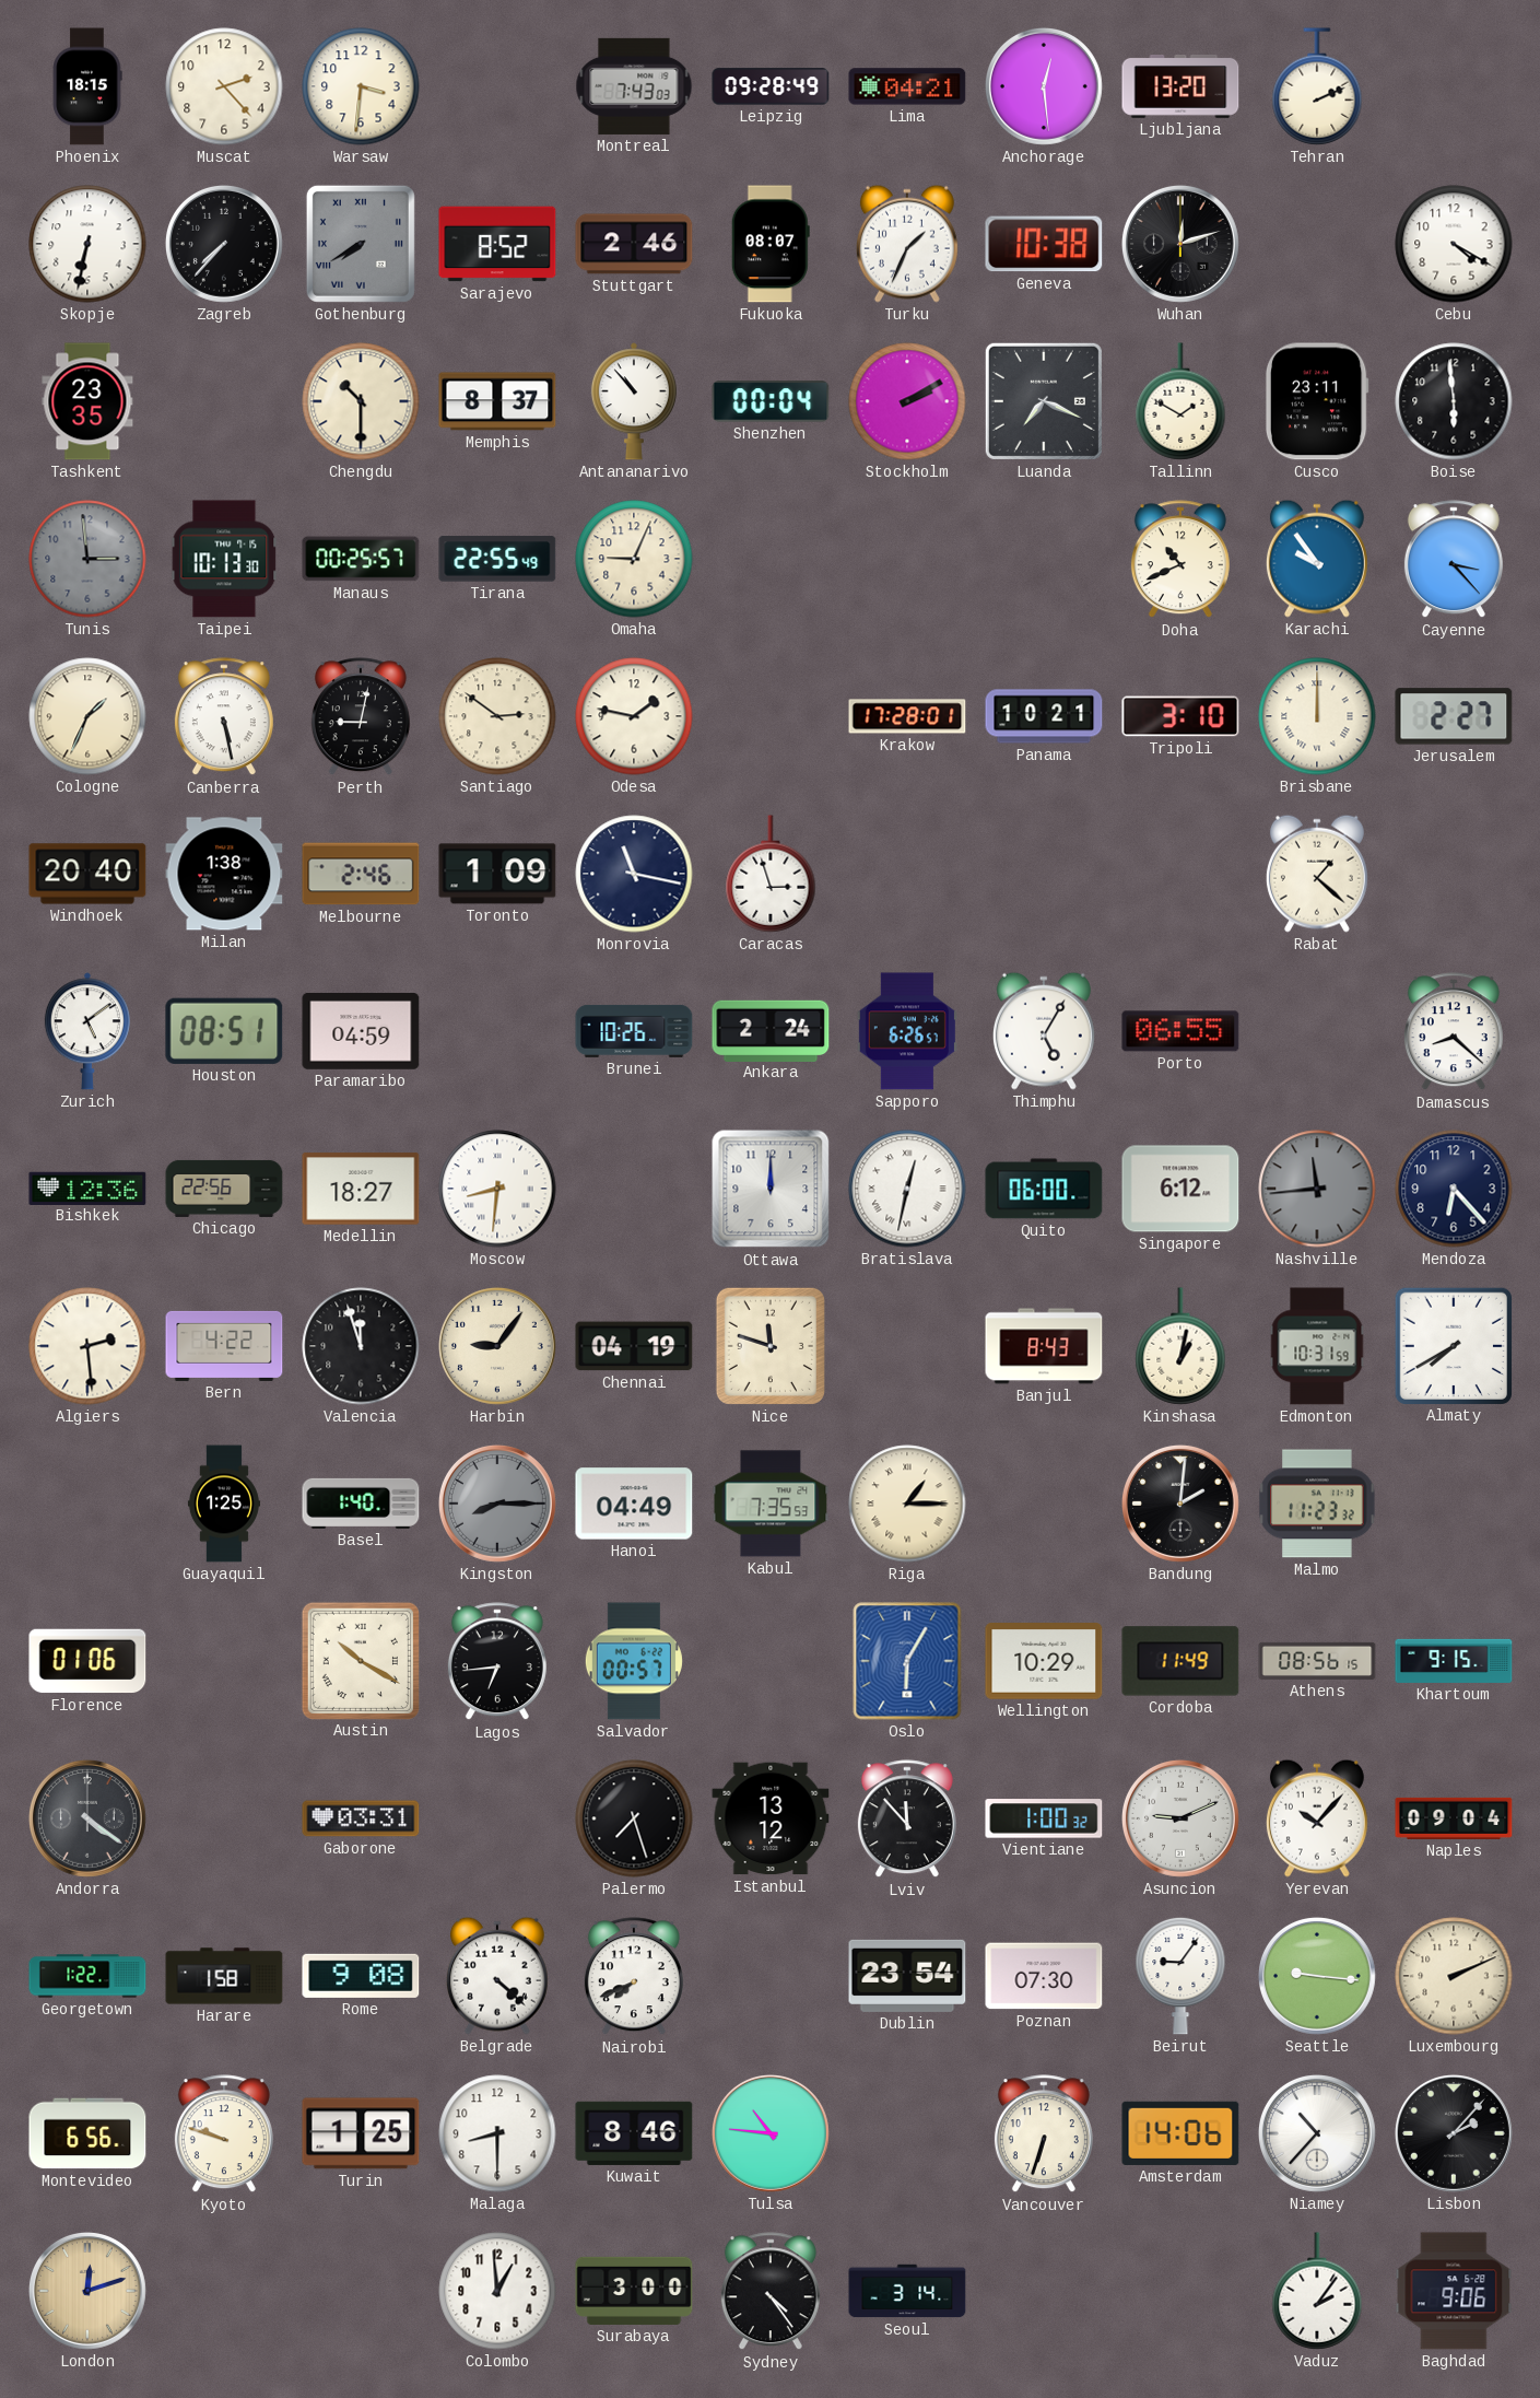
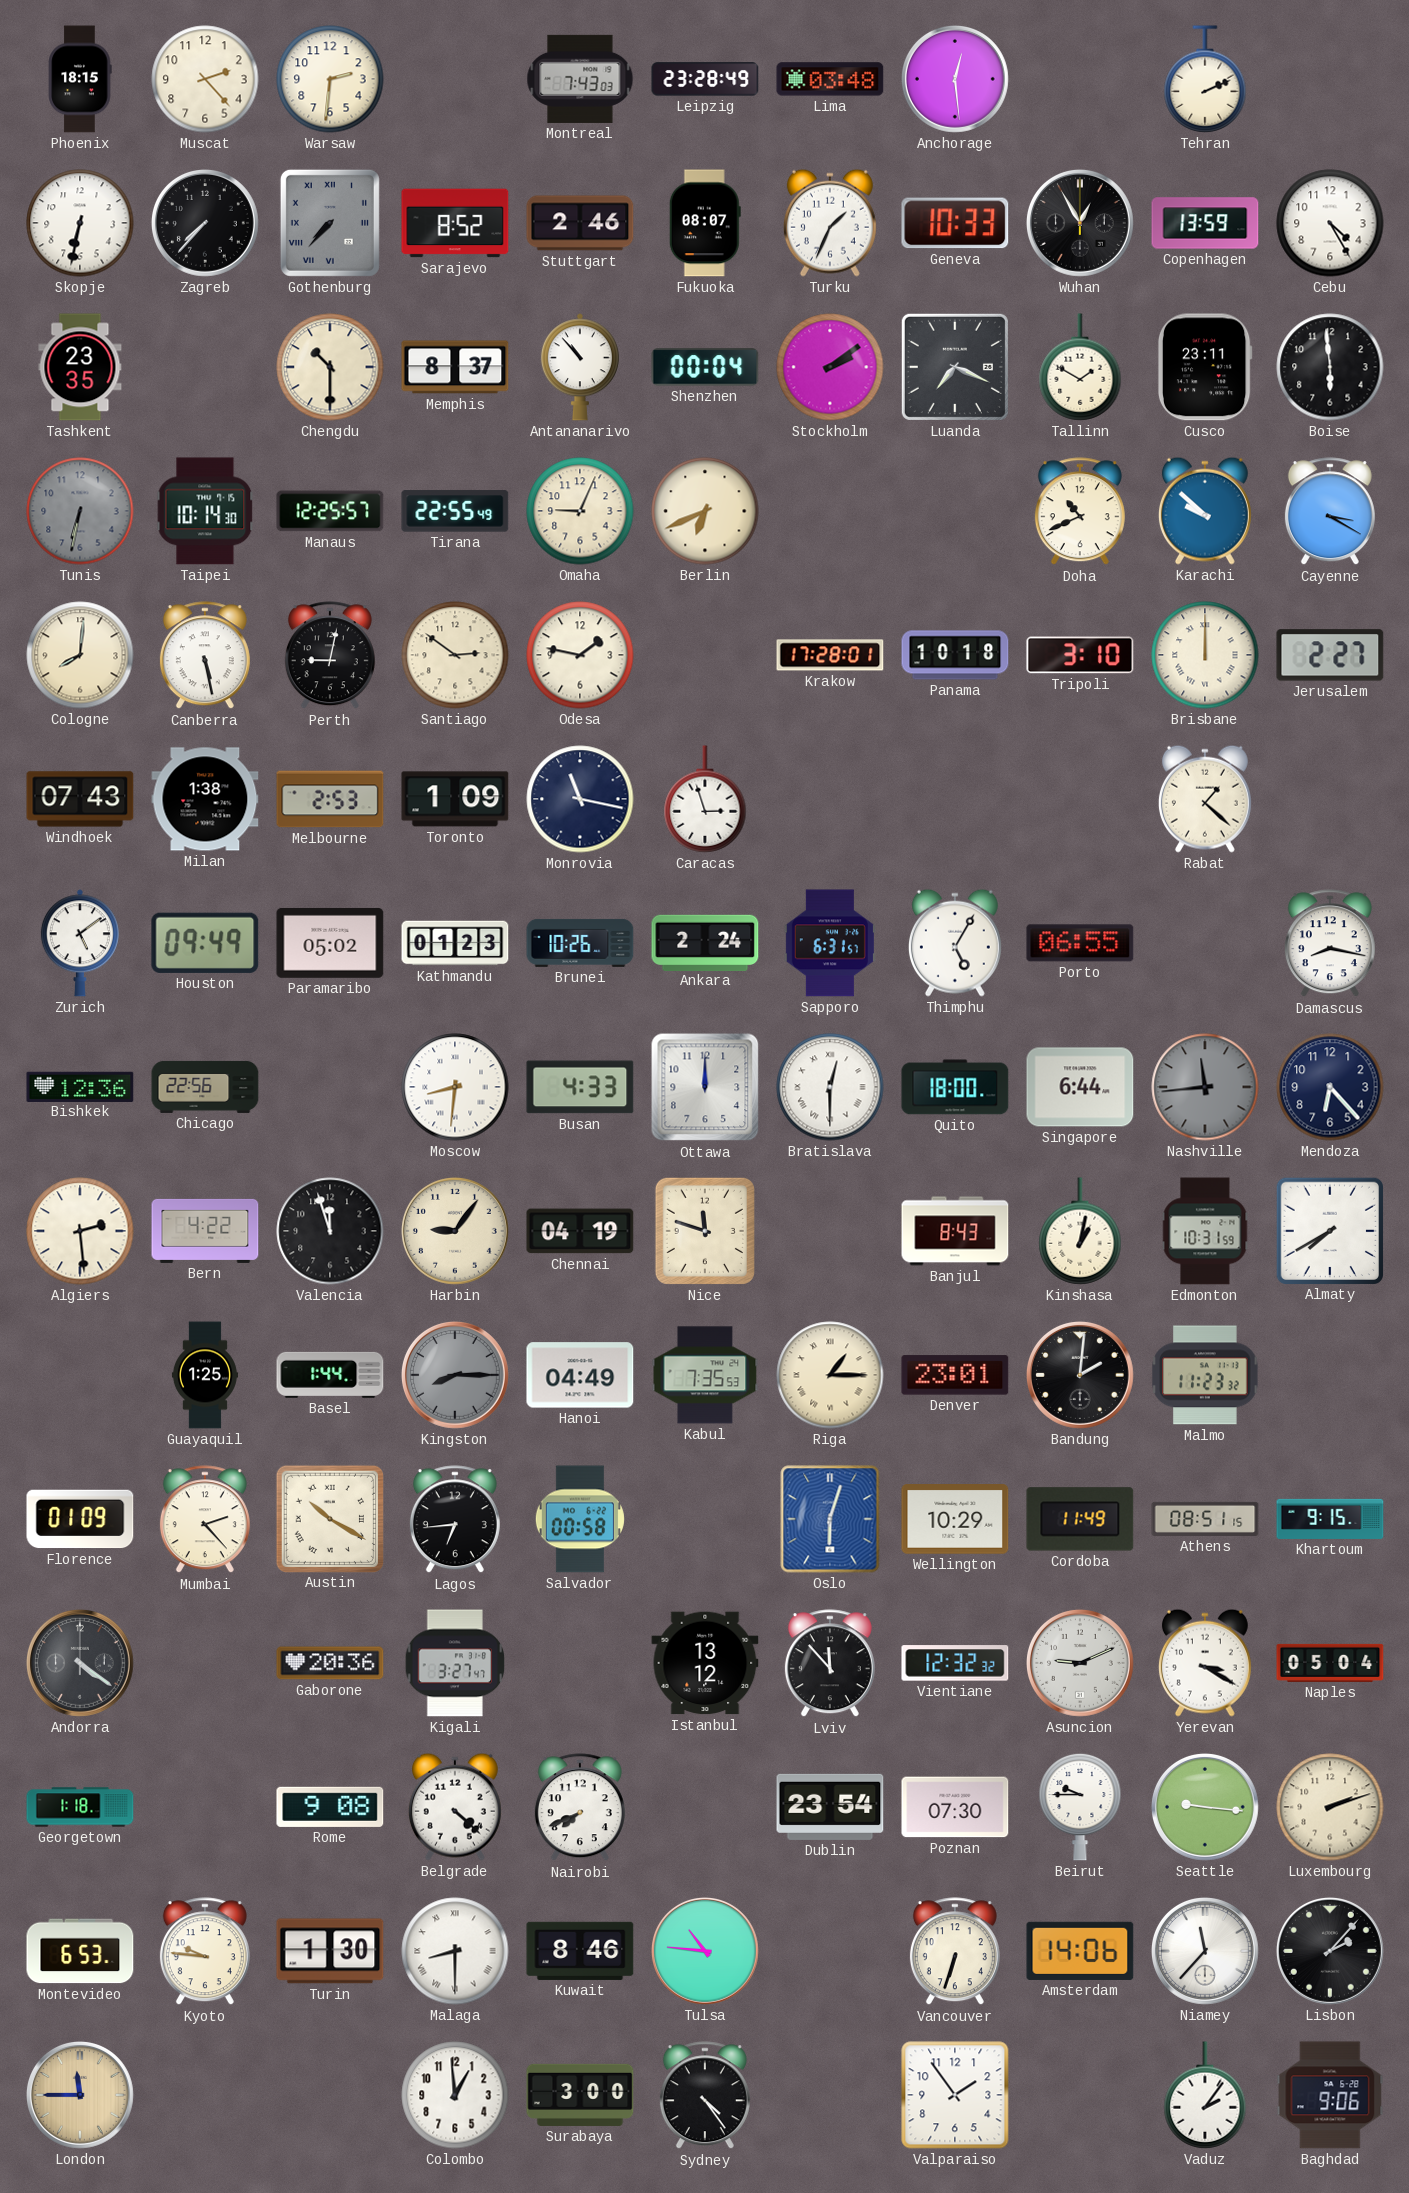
Warsaw: 3:31 -> 2:31 (330, 79)
Leipzig: 09:28 -> 23:28 (705, 79)
Lima: 04:21 -> 03:48 (830, 79)
Ljubljana: 13:20 -> none (1180, 86)
Gothenburg: 7:40 -> 7:37 (330, 223)
Geneva: 10:38 -> 10:33 (955, 223)
Wuhan: 12:12 -> 12:55 (1080, 223)
Copenhagen: none -> 13:59 (1205, 223)
Cebu: 4:20 -> 4:25 (1330, 223)
Stockholm: 2:10 -> 2:09 (830, 367)
Tunis: 2:59 -> 6:32 (80, 511)
Taipei: 10:13 -> 10:14 (205, 511)
Manaus: 00:25 -> 12:25 (330, 511)
Berlin: none -> 6:41 (705, 511)
Karachi: 9:54 -> 9:52 (1205, 511)
Cayenne: 3:23 -> 3:20 (1330, 512)
Cologne: 1:34 -> 8:01 (80, 655)
Panama: 10:21 -> 10:18 (955, 655)
Windhoek: 20:40 -> 07:43 (80, 799)
Melbourne: 2:46 -> 2:53 (330, 799)
Houston: 08:51 -> 09:49 (205, 943)
Paramaribo: 04:59 -> 05:02 (330, 943)
Kathmandu: none -> 01:23 (455, 943)
Sapporo: 6:26 -> 6:31 (830, 943)
Damascus: 8:22 -> 8:17 (1330, 944)
Medellin: 18:27 -> none (361, 1189)
Busan: none -> 4:33 (580, 1087)
Bratislava: 12:32 -> 12:30 (830, 1087)
Quito: 06:00 -> 18:00 (955, 1087)
Singapore: 6:12 -> 6:44 (1080, 1087)
Basel: 1:40 -> 1:44 (330, 1375)
Denver: none -> 23:01 (955, 1375)
Florence: 01:06 -> 01:09 (80, 1519)
Mumbai: none -> 2:23 (205, 1520)
Salvador: 00:57 -> 00:58 (580, 1519)
Oslo: 6:05 -> 6:03 (830, 1519)
Athens: 08:56 -> 08:51 (1205, 1519)
Gaborone: 03:31 -> 20:36 (330, 1663)
Kigali: none -> 3:27 (455, 1663)
Palermo: 7:27 -> none (634, 1818)
Vientiane: 1:00 -> 12:32 (955, 1663)
Yerevan: 10:07 -> 3:20 (1205, 1663)
Naples: 09:04 -> 05:04 (1330, 1663)
Georgetown: 1:22 -> 1:18 (80, 1807)
Harare: 1:58 -> none (224, 1976)
Beirut: 9:06 -> 9:45 (1080, 1807)
Luxembourg: 2:11 -> 2:12 (1330, 1807)
Montevideo: 6:56 -> 6:53 (80, 1951)
Kyoto: 9:48 -> 9:46 (205, 1952)
Turin: 1:25 -> 1:30 (330, 1951)
Malaga numerals: Arabic -> Roman (455, 1951)
Niamey: 10:37 -> 11:37 (1205, 1951)
London: 12:12 -> 11:45 (80, 2095)
Seoul: 3:14 -> none (907, 2291)
Valparaiso: none -> 1:54 (955, 2095)
